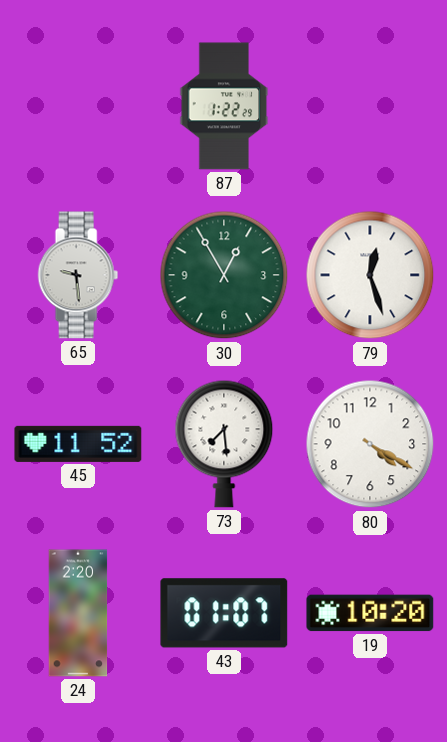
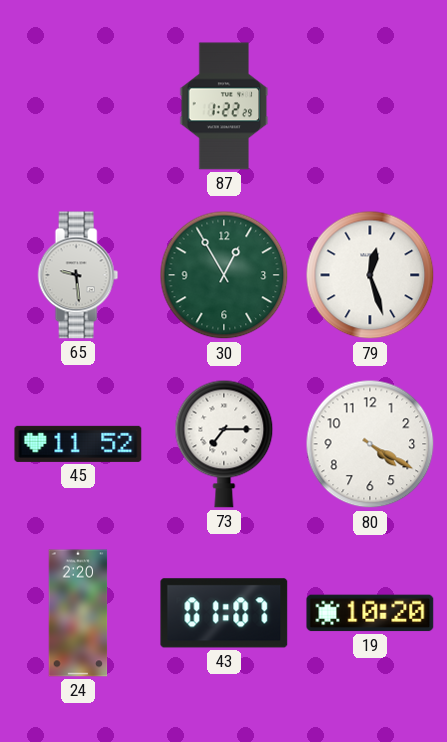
73: 7:29 -> 7:15 (224, 444)
